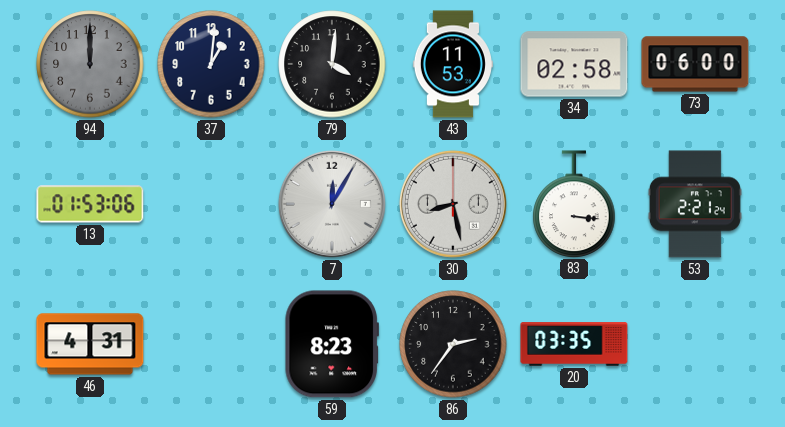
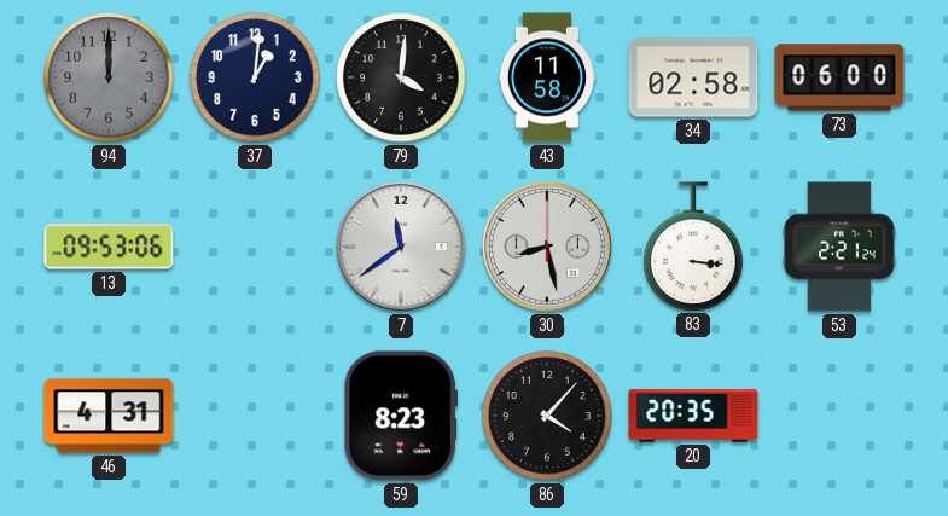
43: 11:53 -> 11:58 (547, 77)
13: 01:53 -> 09:53 (109, 247)
7: 12:05 -> 11:39 (401, 247)
86: 2:36 -> 4:07 (547, 416)
20: 03:35 -> 20:35 (693, 416)
